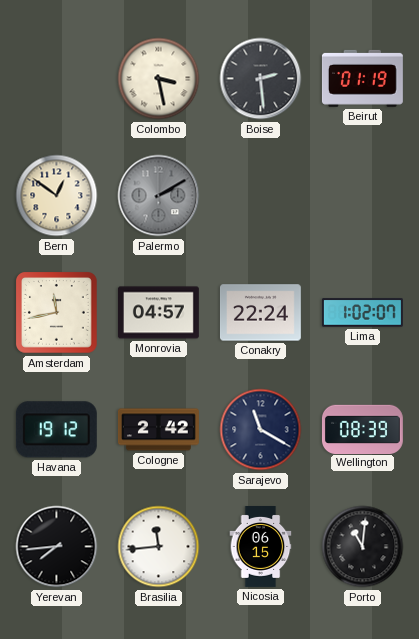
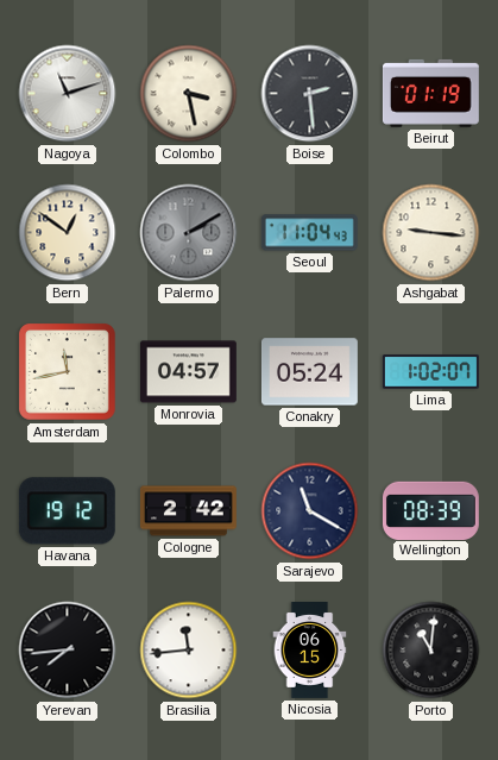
Nagoya: none -> 11:12 (68, 94)
Seoul: none -> 11:04 (309, 233)
Ashgabat: none -> 9:16 (431, 233)
Conakry: 22:24 -> 05:24 (309, 372)
